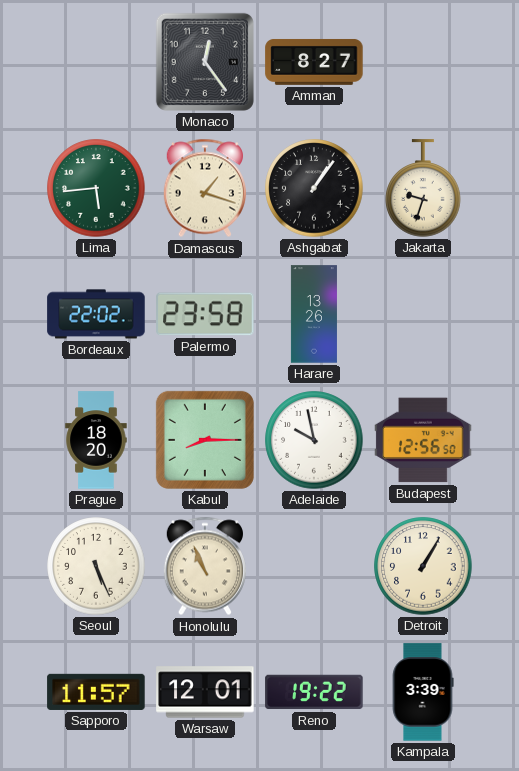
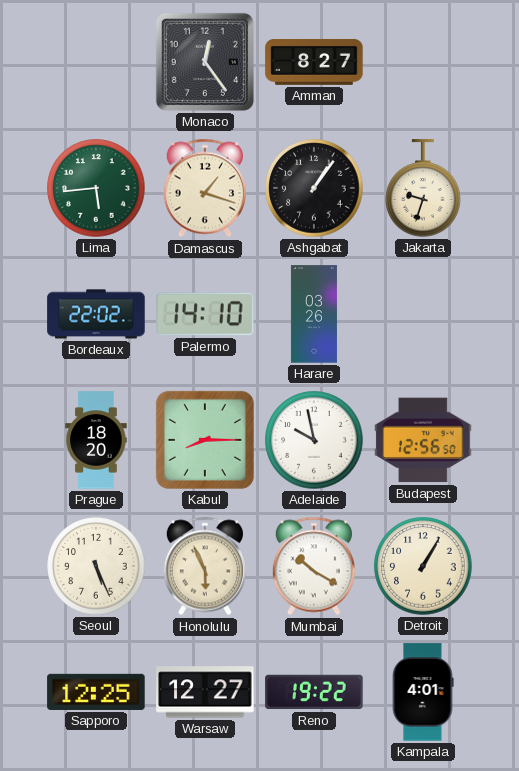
Palermo: 23:58 -> 14:10 (205, 314)
Harare: 13:26 -> 03:26 (314, 314)
Honolulu: 10:56 -> 5:56 (205, 566)
Mumbai: none -> 10:20 (314, 566)
Sapporo: 11:57 -> 12:25 (96, 692)
Warsaw: 12:01 -> 12:27 (205, 692)
Kampala: 3:39 -> 4:01 (423, 692)
